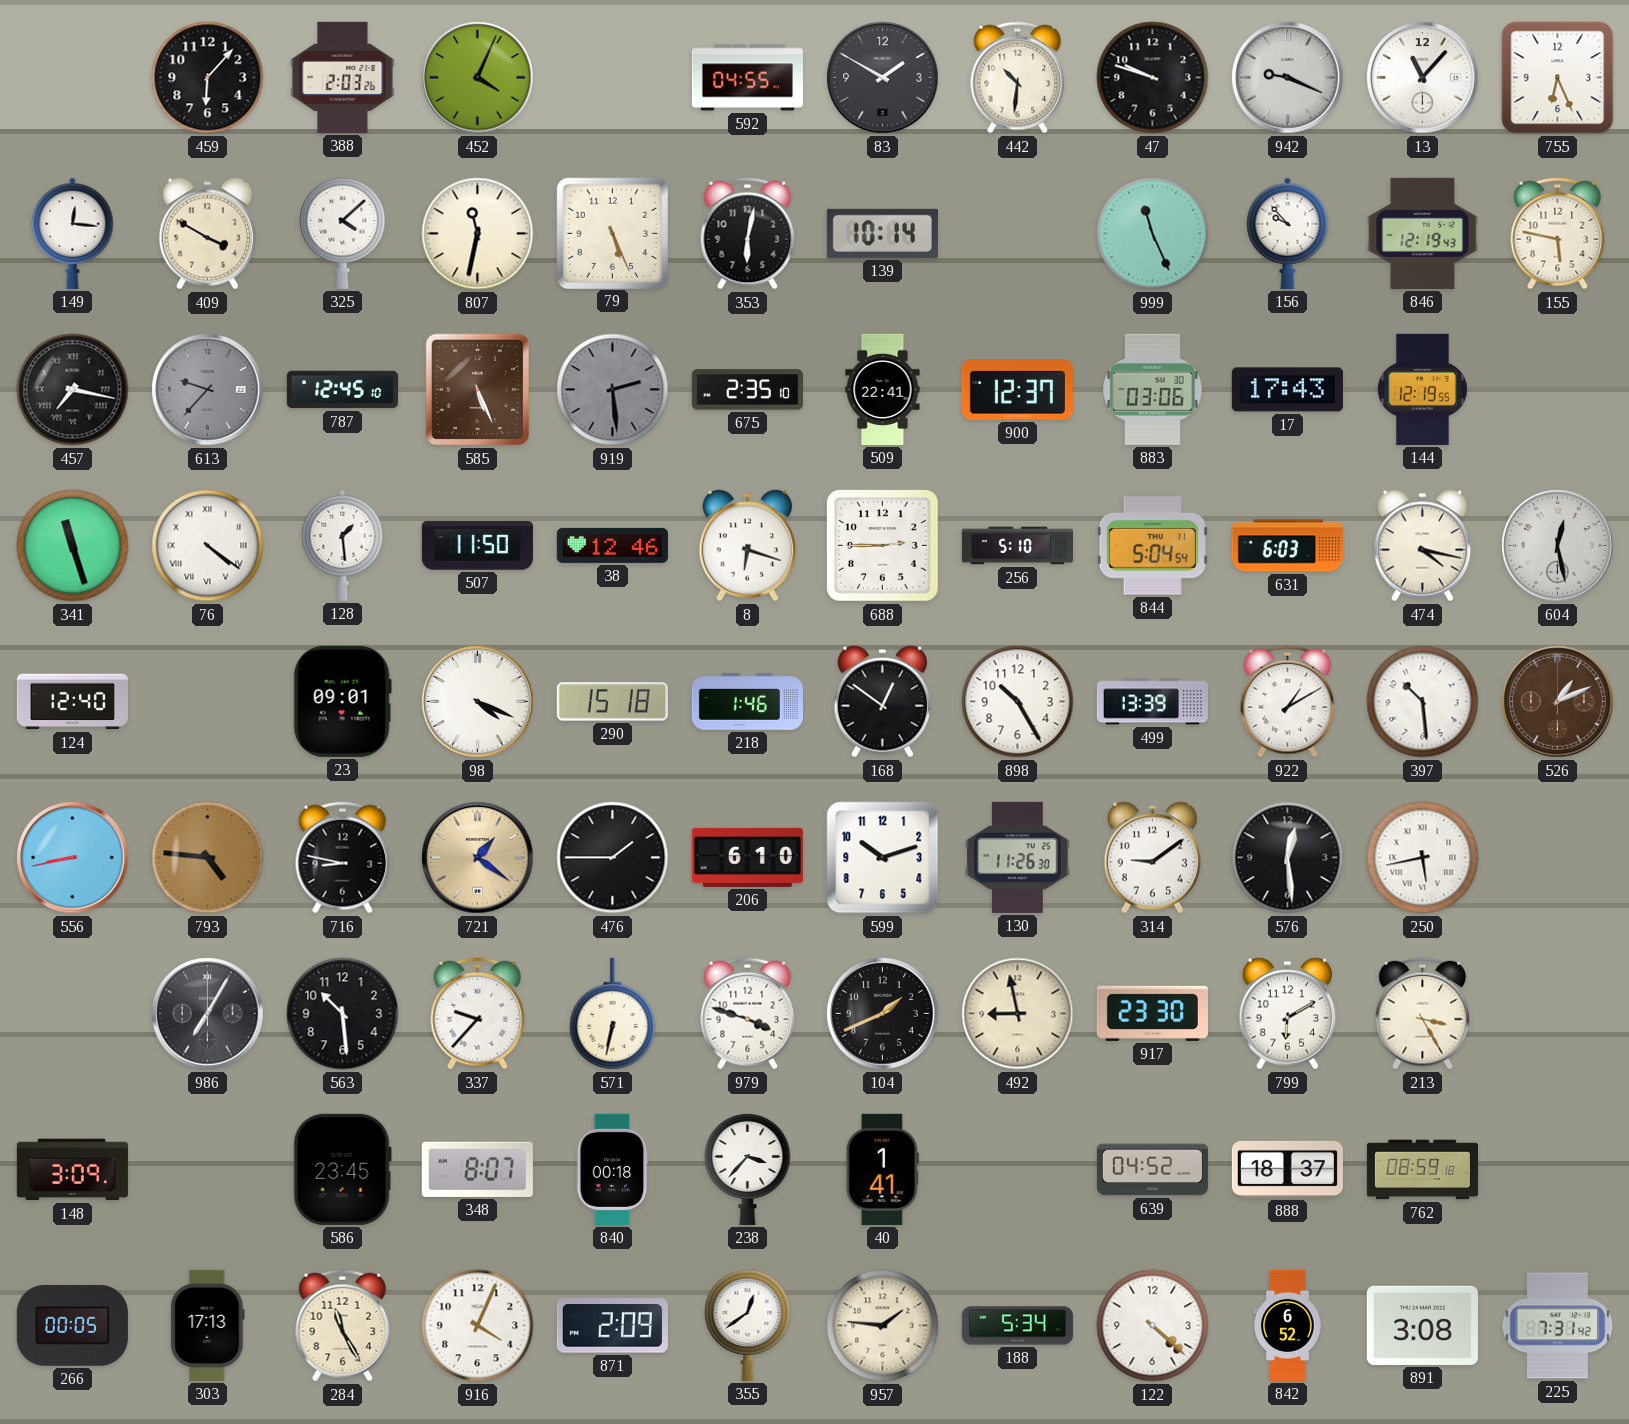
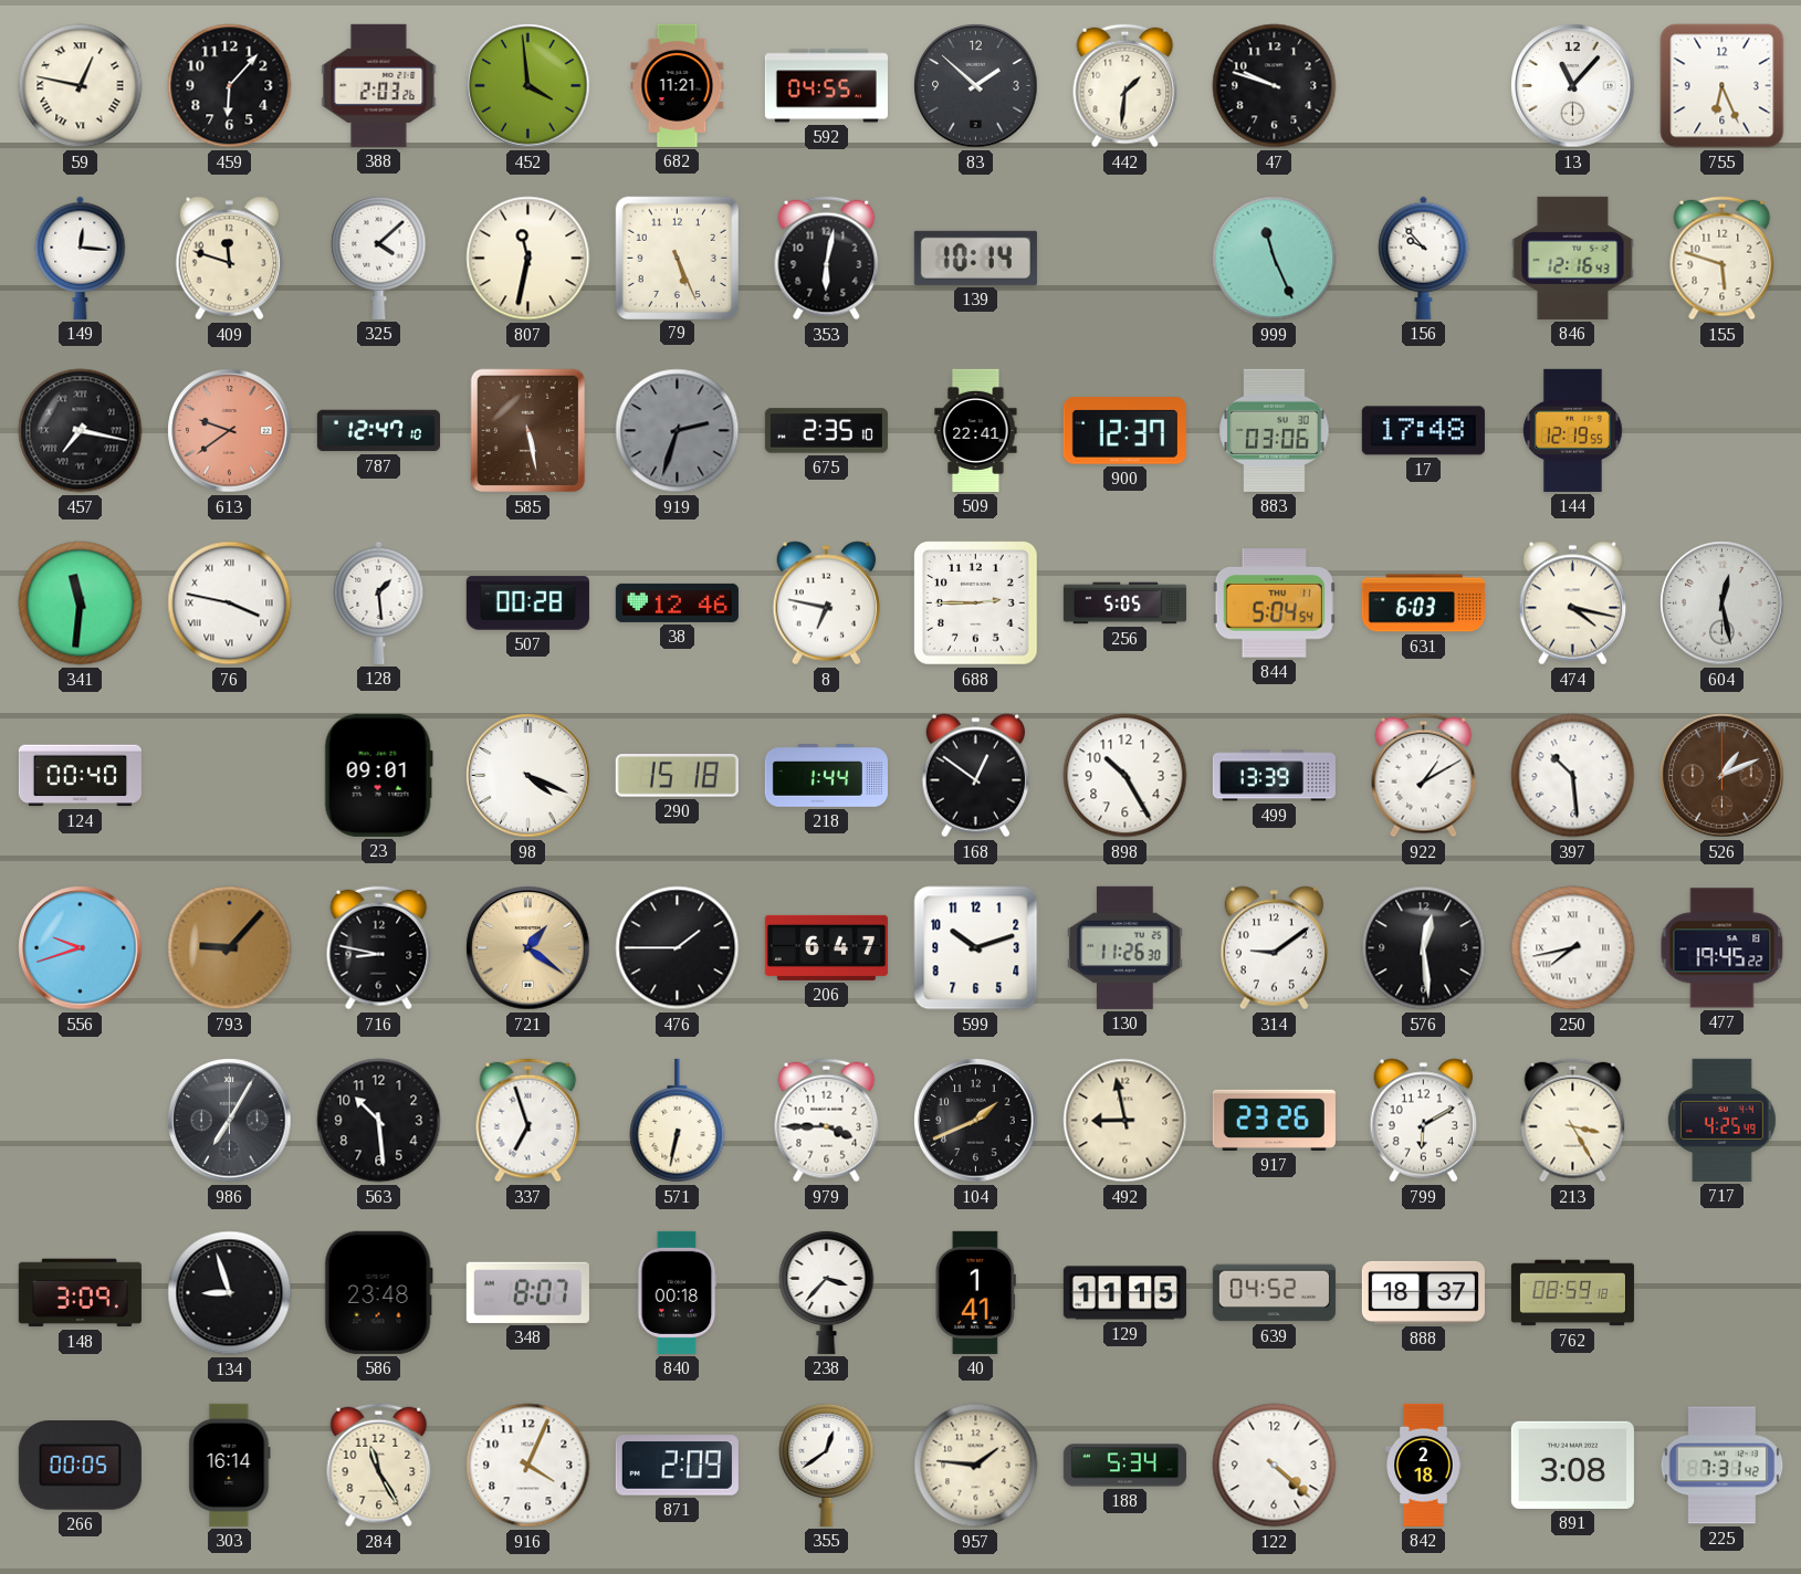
59: none -> 12:47 (81, 86)
452: 4:04 -> 3:59 (528, 86)
682: none -> 11:21 (678, 85)
83: 1:50 -> 1:52 (976, 86)
442: 10:31 -> 1:31 (1125, 86)
942: 9:19 -> none (1288, 78)
409: 3:50 -> 11:48 (230, 259)
846: 12:19 -> 12:16 (1573, 258)
155: 5:47 -> 5:48 (1723, 259)
613: 9:37 -> 9:39 (230, 431)
613 dial: grey -> salmon (230, 431)
787: 12:45 -> 12:47 (378, 431)
585: 5:26 -> 5:28 (528, 431)
919: 2:29 -> 2:33 (678, 431)
17: 17:43 -> 17:48 (1423, 431)
341: 11:27 -> 11:31 (81, 604)
76: 4:21 -> 3:47 (230, 604)
507: 11:50 -> 00:28 (527, 604)
8: 6:18 -> 6:47 (827, 604)
256: 5:10 -> 5:05 (1124, 604)
124: 12:40 -> 00:40 (80, 776)
218: 1:46 -> 1:44 (826, 776)
556: 8:43 -> 9:42 (81, 948)
793: 4:46 -> 9:07 (230, 948)
206: 6:10 -> 6:47 (826, 947)
250: 5:43 -> 7:43 (1573, 948)
477: none -> 19:45 (1723, 948)
337: 9:37 -> 6:57 (528, 1121)
979: 3:48 -> 3:45 (827, 1121)
917: 23:30 -> 23:26 (1274, 1120)
717: none -> 4:25 (1721, 1120)
134: none -> 8:57 (230, 1293)
586: 23:45 -> 23:48 (378, 1292)
129: none -> 11:15 (1124, 1293)
303: 17:13 -> 16:14 (230, 1465)
842: 6:52 -> 2:18 (1424, 1465)
